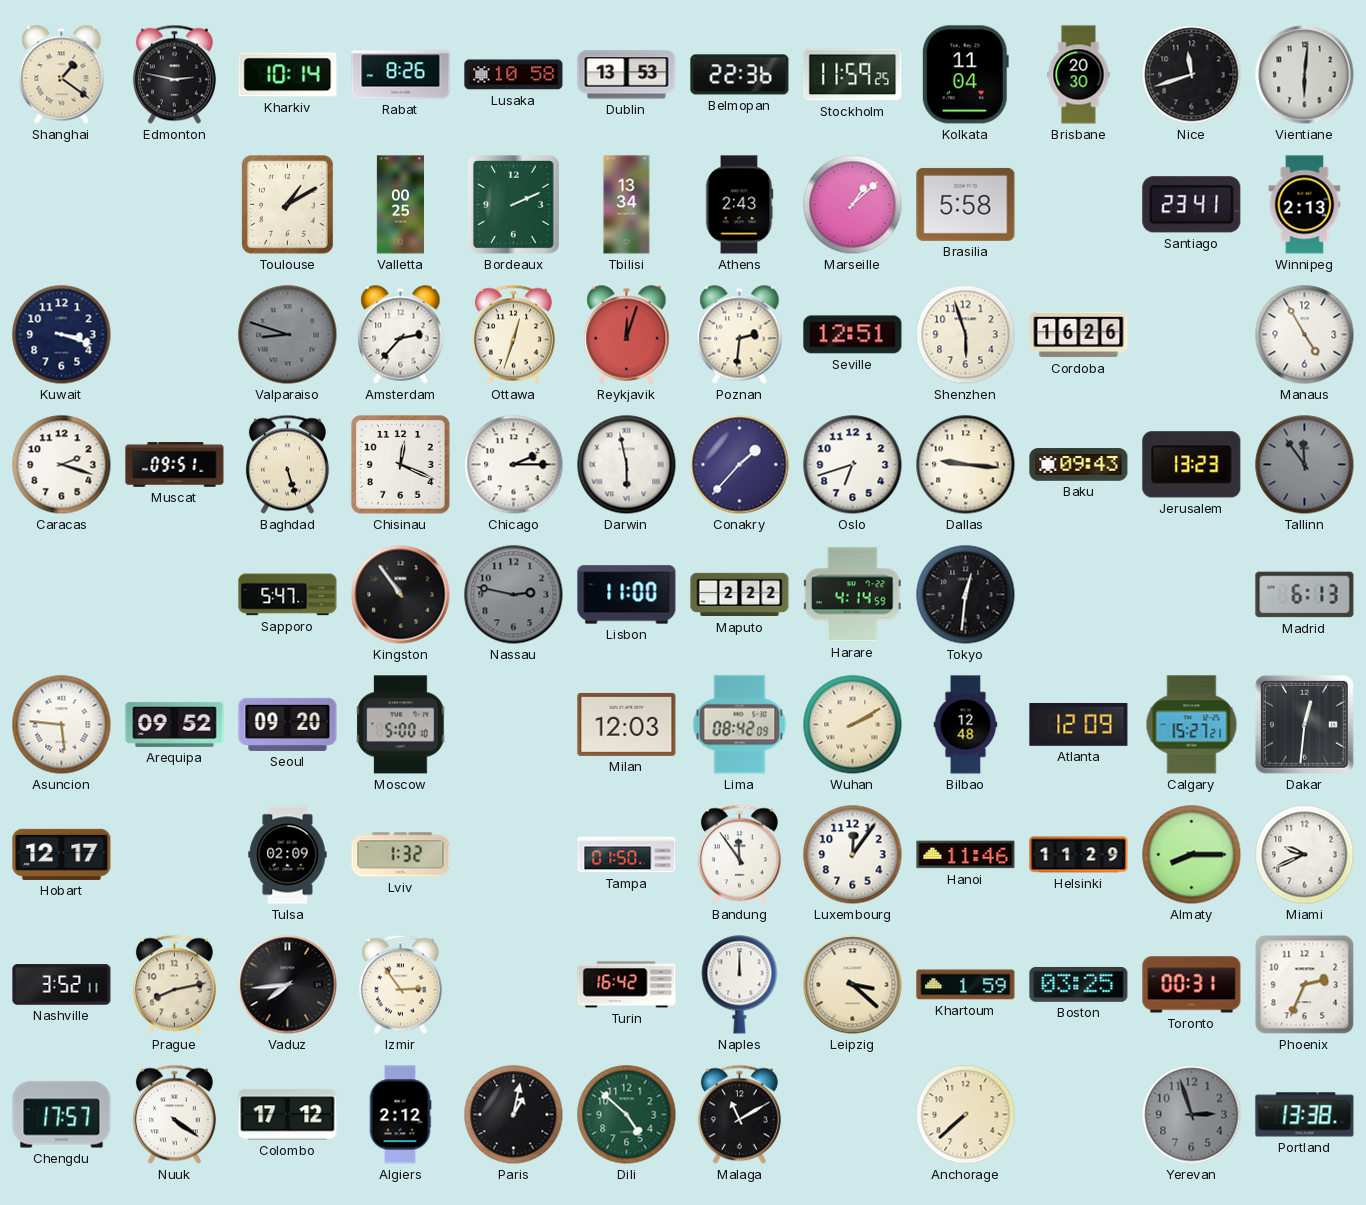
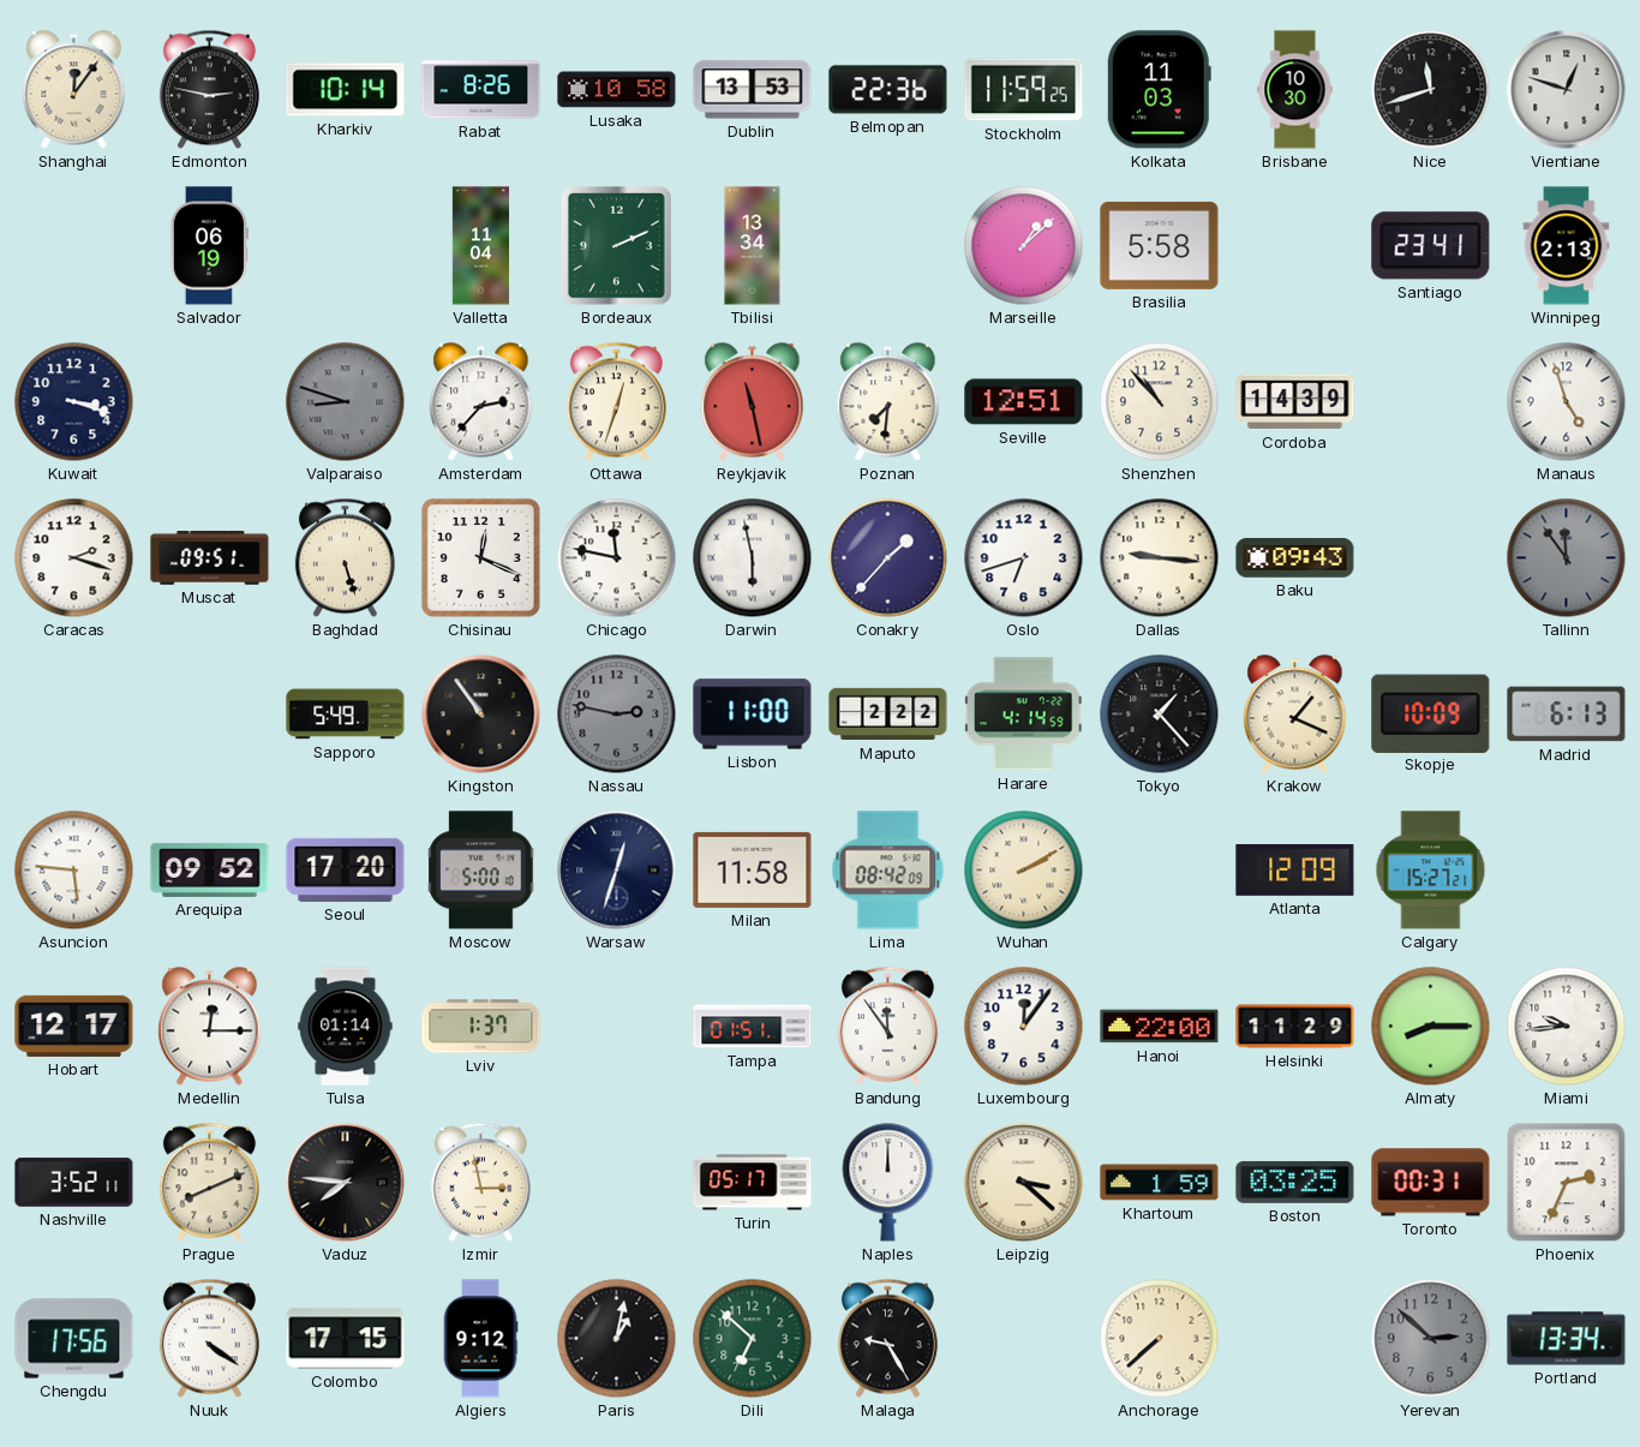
Shanghai: 1:21 -> 12:06 (74, 90)
Kolkata: 11:04 -> 11:03 (1159, 90)
Brisbane: 20:30 -> 10:30 (1295, 90)
Vientiane: 6:01 -> 12:48 (1567, 90)
Salvador: none -> 06:19 (209, 246)
Toulouse: 1:10 -> none (288, 205)
Valletta: 00:25 -> 11:04 (480, 246)
Athens: 2:43 -> none (739, 205)
Reykjavik: 12:03 -> 11:28 (753, 402)
Poznan: 2:31 -> 7:31 (888, 402)
Shenzhen: 5:57 -> 10:53 (1160, 402)
Cordoba: 16:26 -> 14:39 (1295, 402)
Manaus: 4:55 -> 4:57 (1567, 402)
Chicago: 2:15 -> 11:47 (617, 558)
Jerusalem: 13:23 -> none (1192, 465)
Sapporo: 5:47 -> 5:49 (346, 714)
Tokyo: 12:31 -> 1:23 (1160, 714)
Krakow: none -> 1:19 (1295, 714)
Skopje: none -> 10:09 (1431, 713)
Seoul: 09:20 -> 17:20 (346, 869)
Warsaw: none -> 12:33 (617, 871)
Milan: 12:03 -> 11:58 (753, 869)
Bilbao: 12:48 -> none (966, 725)
Dakar: 12:31 -> none (1304, 724)
Medellin: none -> 12:15 (210, 1027)
Tulsa: 02:09 -> 01:14 (346, 1027)
Lviv: 1:32 -> 1:37 (481, 1027)
Tampa: 01:50 -> 01:51 (753, 1027)
Hanoi: 11:46 -> 22:00 (1160, 1027)
Miami: 9:41 -> 9:44 (1567, 1027)
Prague: 8:13 -> 8:11 (209, 1183)
Vaduz: 7:44 -> 7:46 (346, 1183)
Izmir: 2:54 -> 2:58 (480, 1183)
Turin: 16:42 -> 05:17 (753, 1183)
Chengdu: 17:57 -> 17:56 (74, 1339)
Colombo: 17:12 -> 17:15 (346, 1339)
Algiers: 2:12 -> 9:12 (480, 1339)
Dili: 4:52 -> 6:52 (753, 1339)
Malaga: 11:10 -> 9:25 (887, 1339)
Yerevan: 2:57 -> 2:52 (1431, 1339)
Portland: 13:38 -> 13:34 (1567, 1339)
